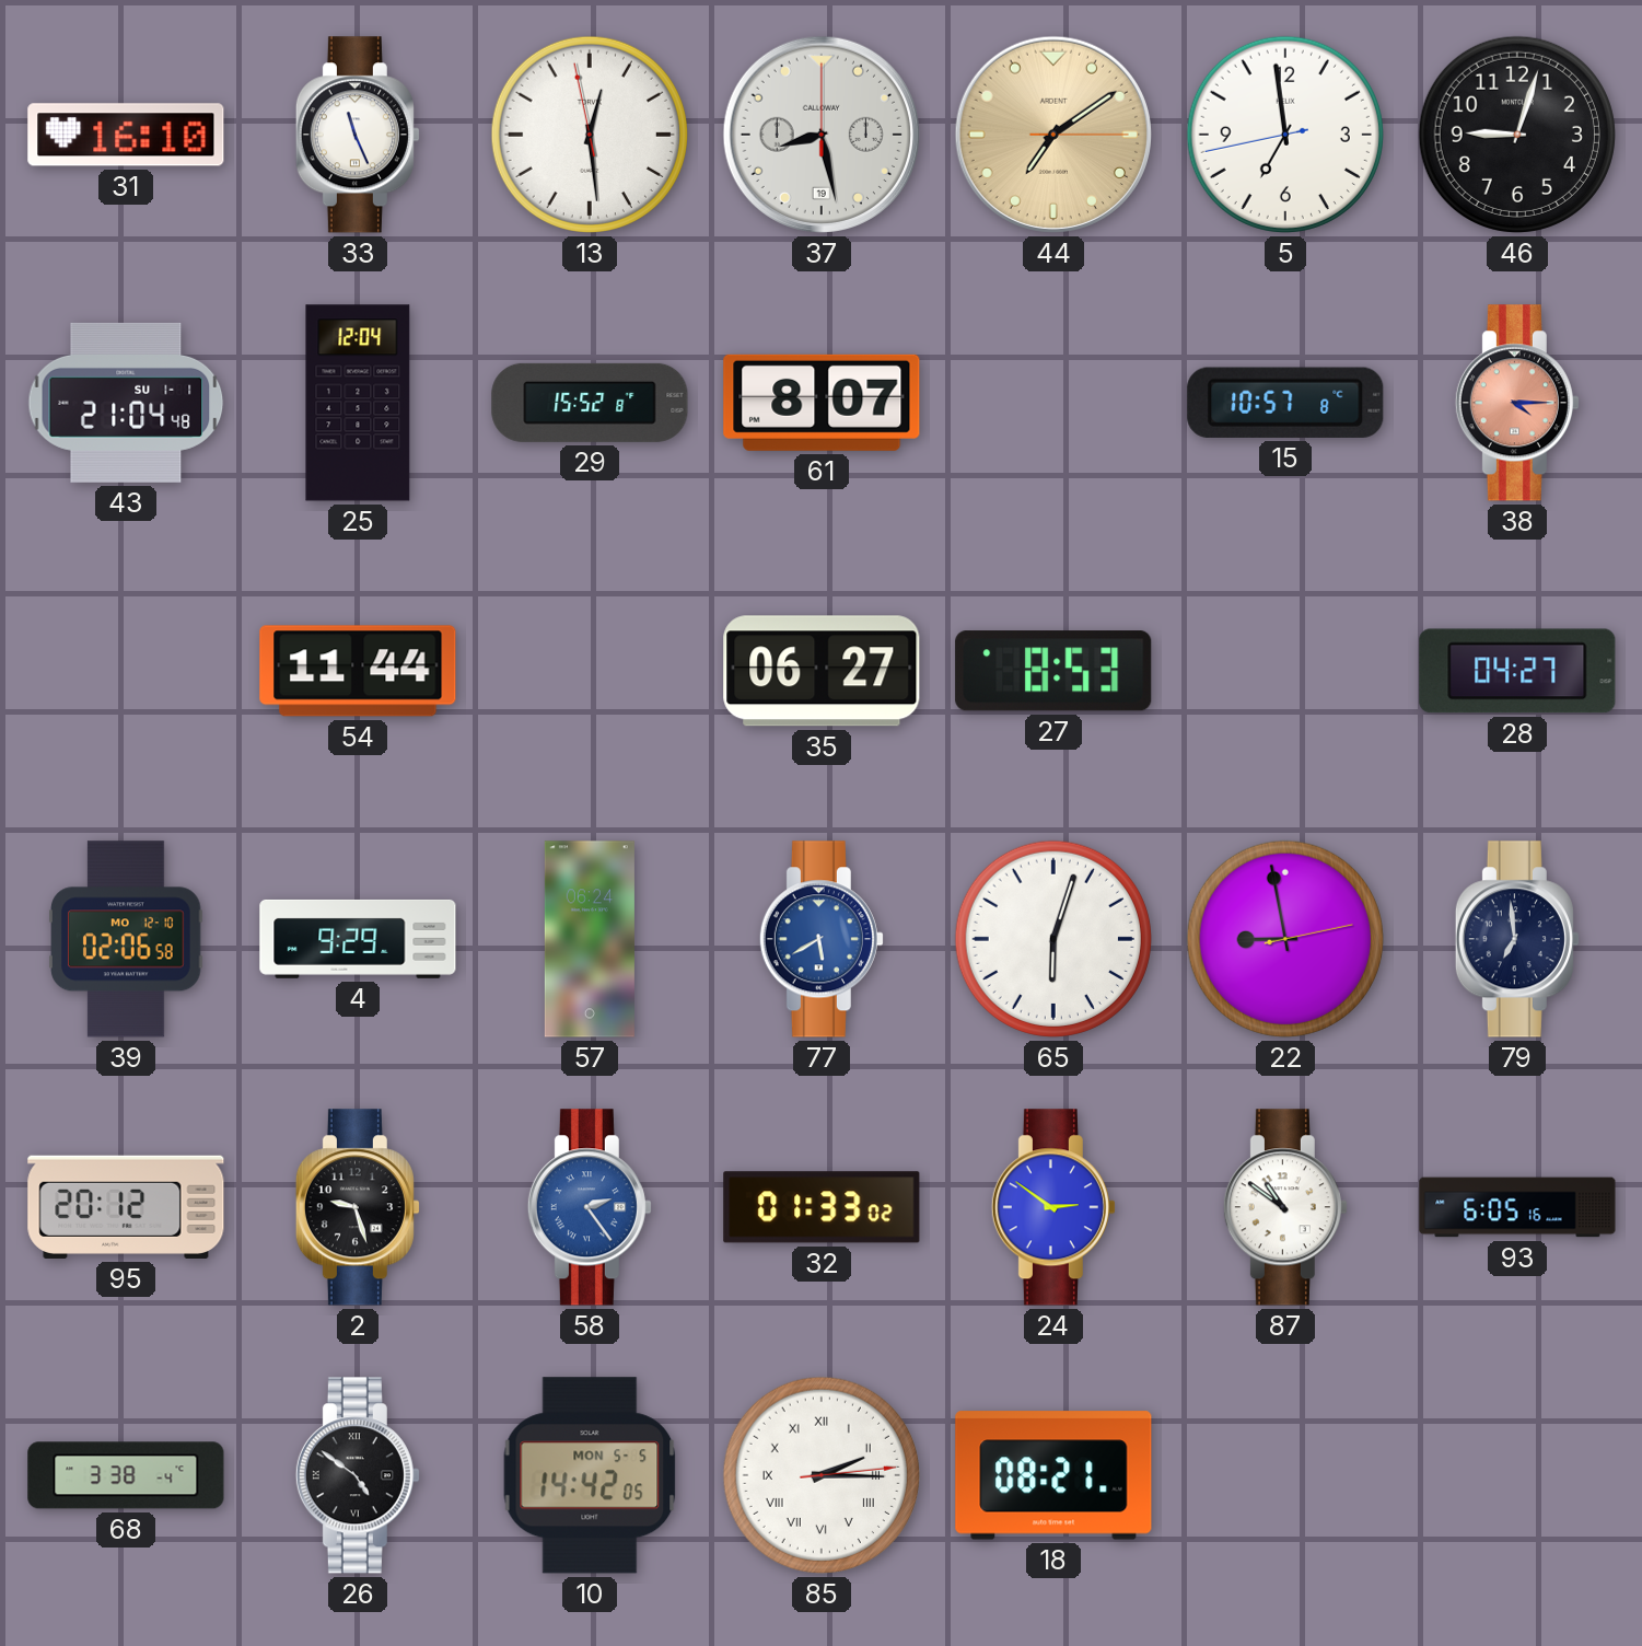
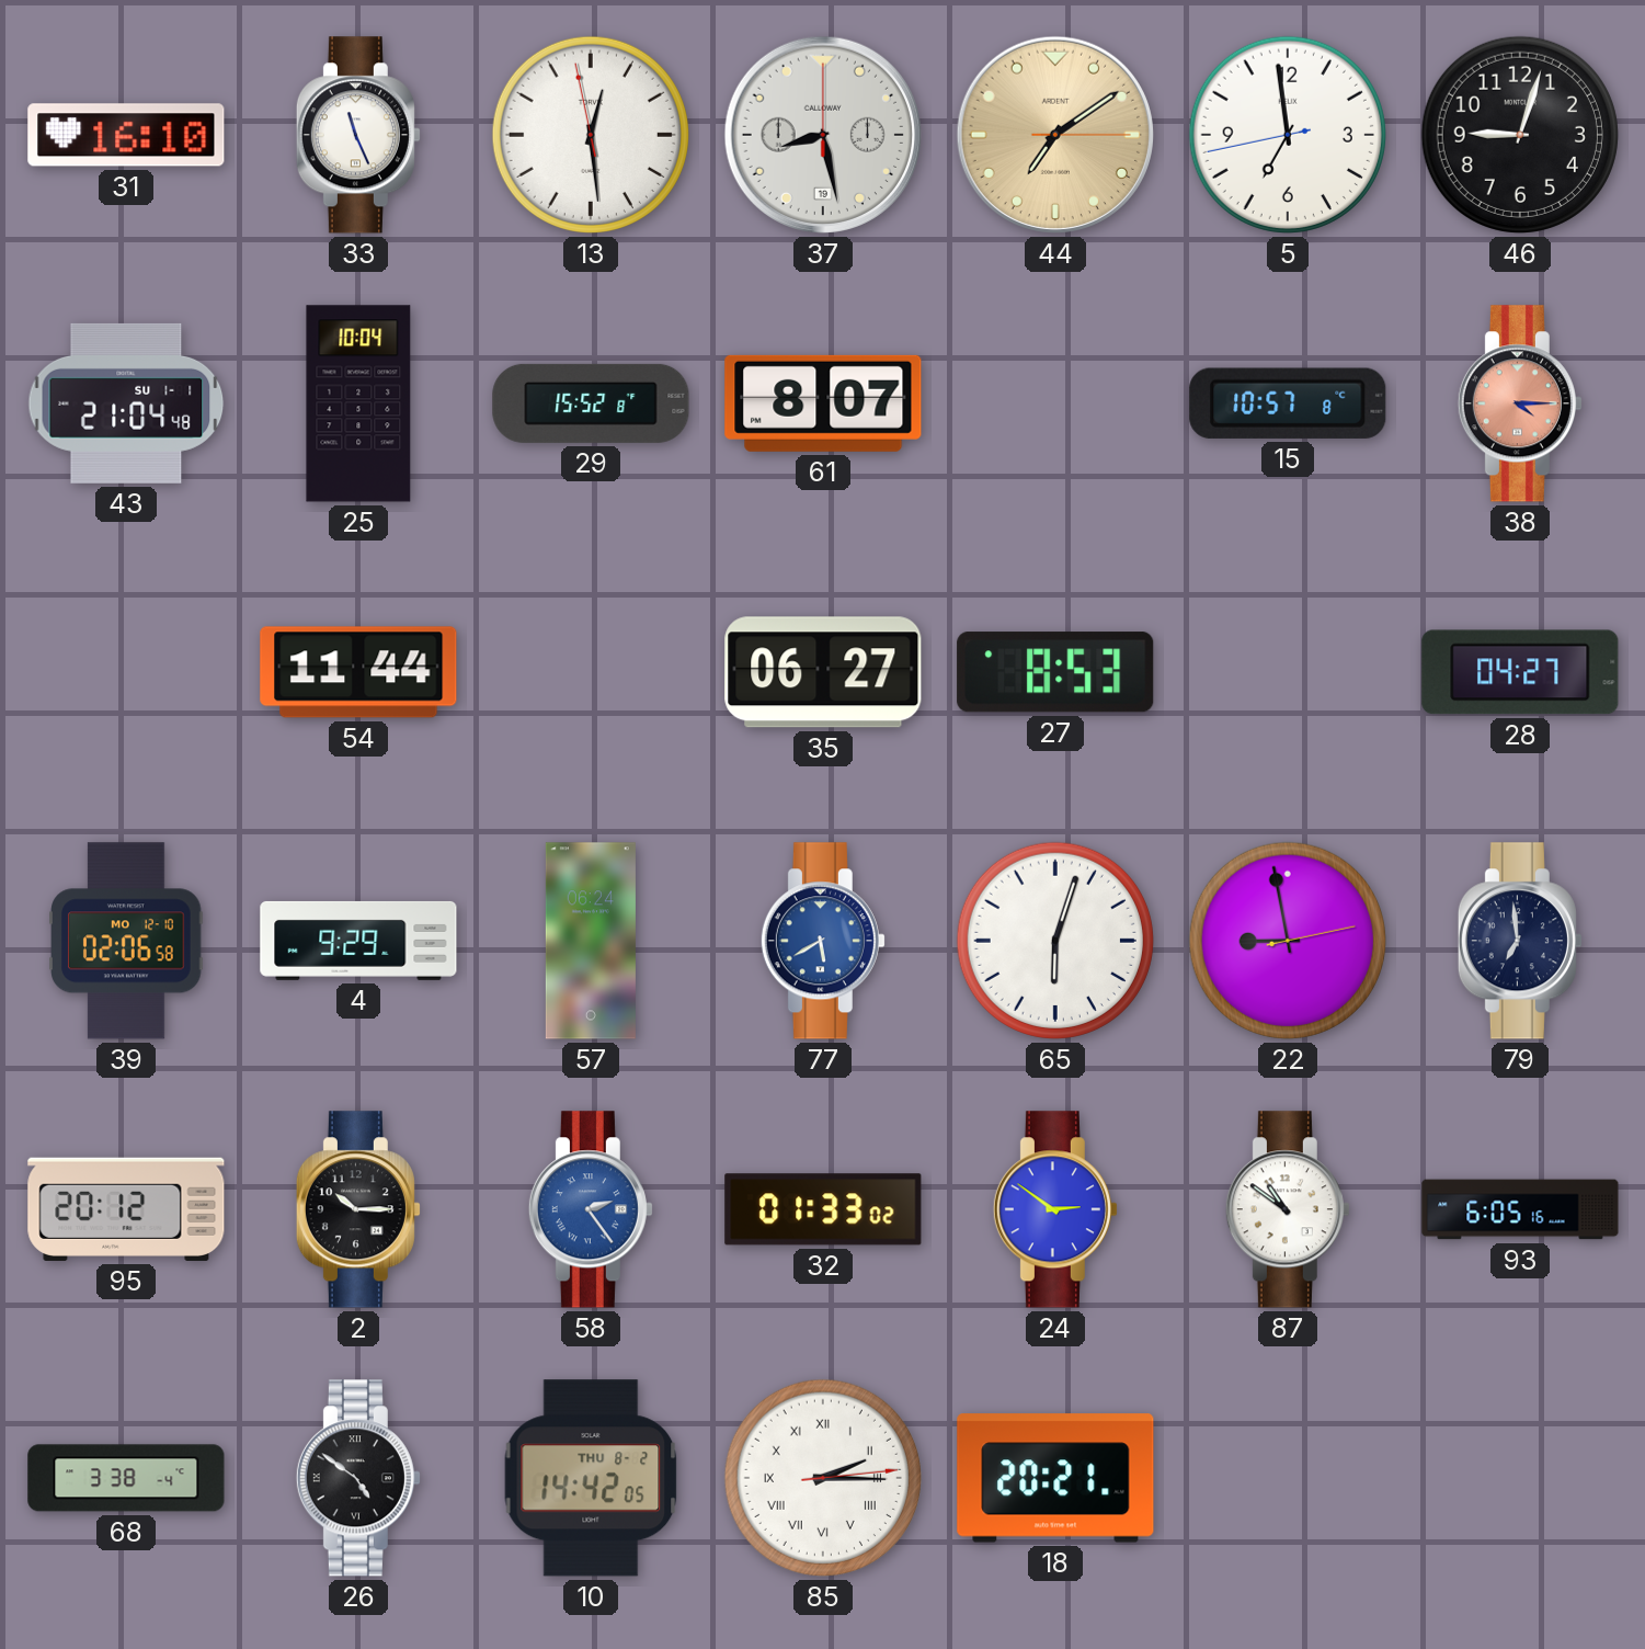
25: 12:04 -> 10:04 (358, 403)
2: 9:27 -> 10:15 (358, 1209)
10 date: MON 5-5 -> THU 8-2 (591, 1478)
18: 08:21 -> 20:21 (1055, 1478)
